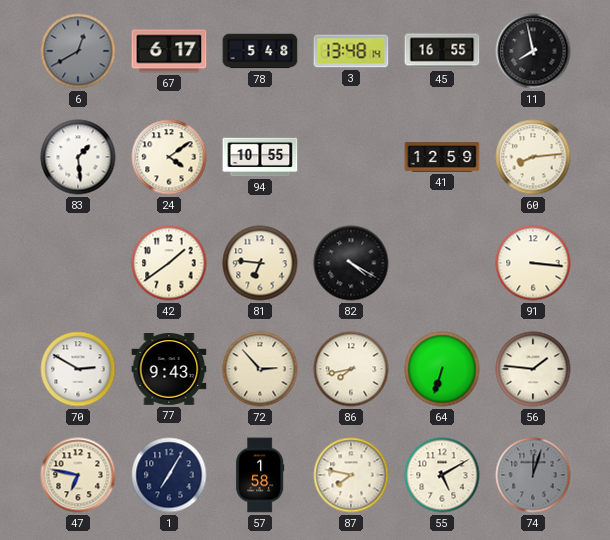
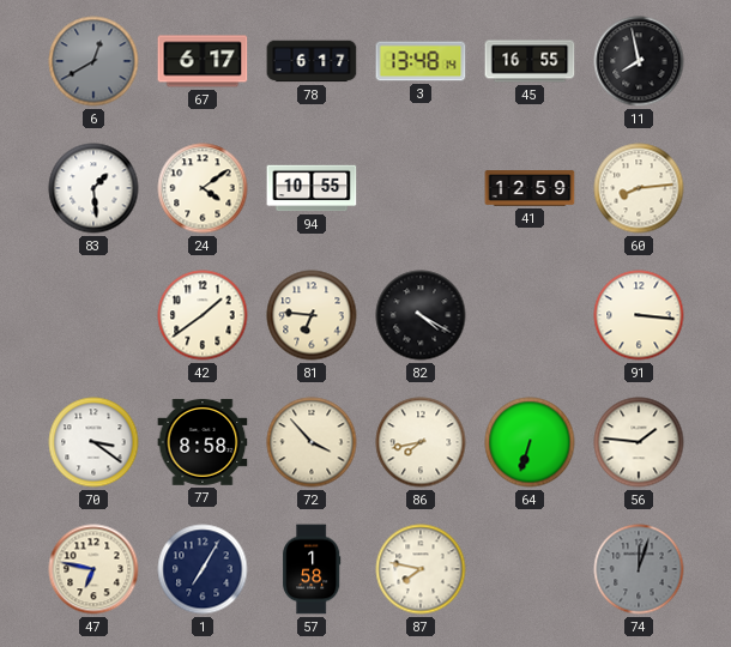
78: 5:48 -> 6:17 (312, 61)
70: 2:50 -> 3:21 (93, 442)
77: 9:43 -> 8:58 (203, 443)
72: 2:53 -> 3:53 (312, 442)
55: 5:10 -> none (442, 475)
